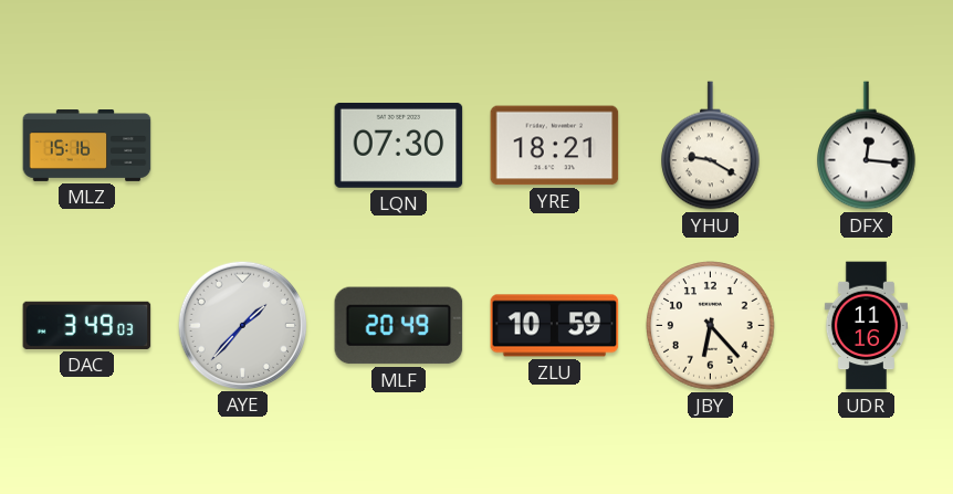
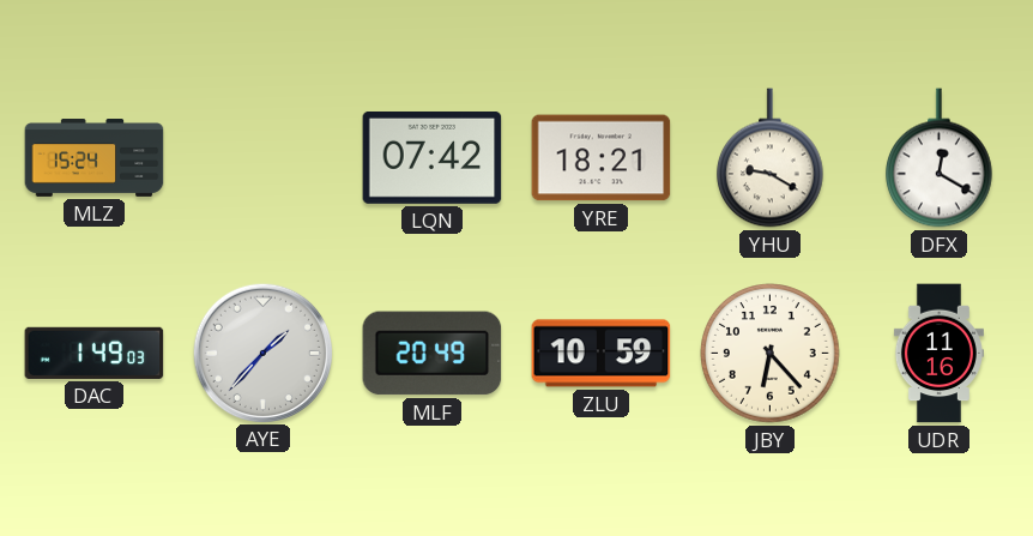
MLZ: 15:16 -> 15:24 (95, 158)
LQN: 07:30 -> 07:42 (433, 157)
DFX: 12:16 -> 12:20 (940, 158)
DAC: 3:49 -> 1:49 (95, 353)
